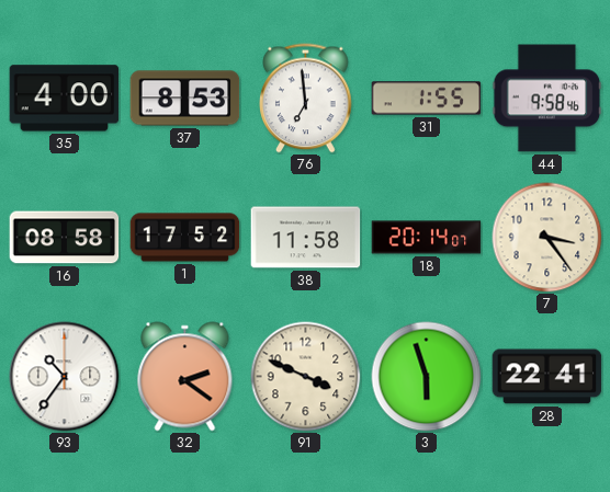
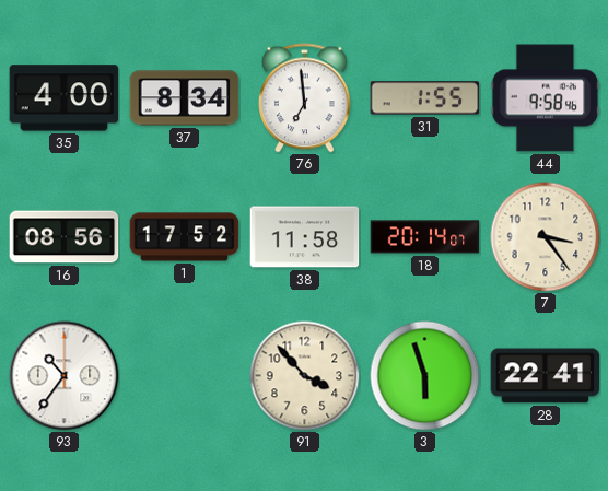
37: 8:53 -> 8:34 (185, 98)
16: 08:58 -> 08:56 (65, 237)
32: 2:21 -> none (185, 377)
91: 3:49 -> 3:53 (305, 376)
